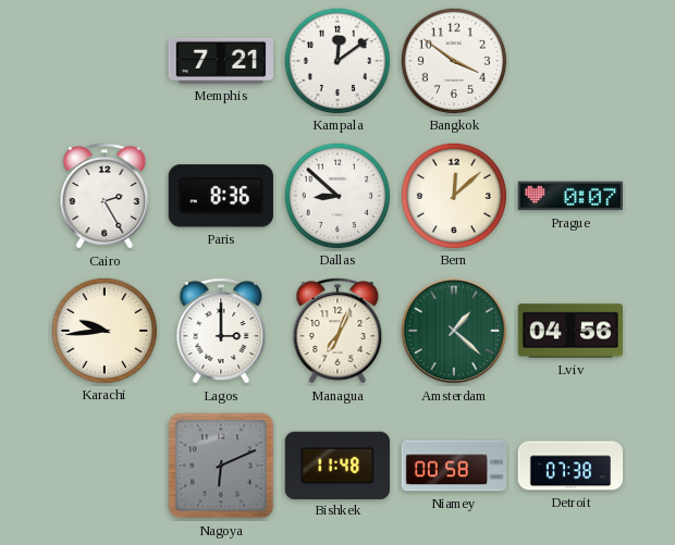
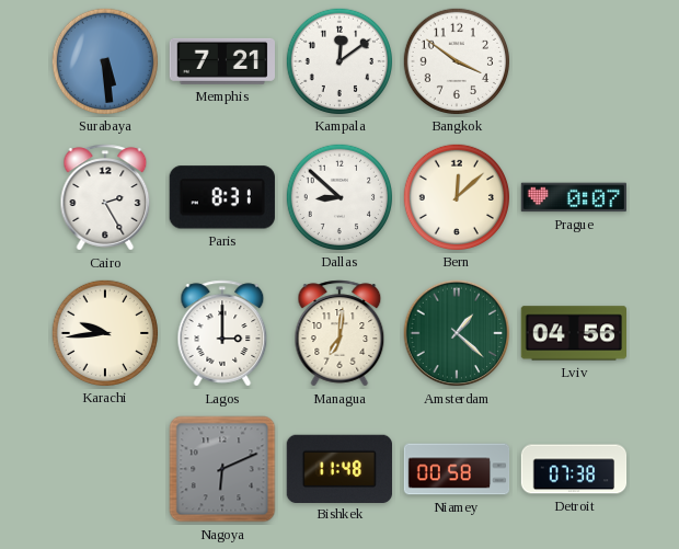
Surabaya: none -> 5:29 (104, 60)
Paris: 8:36 -> 8:31 (222, 197)
Managua: 7:04 -> 7:01 (339, 333)
